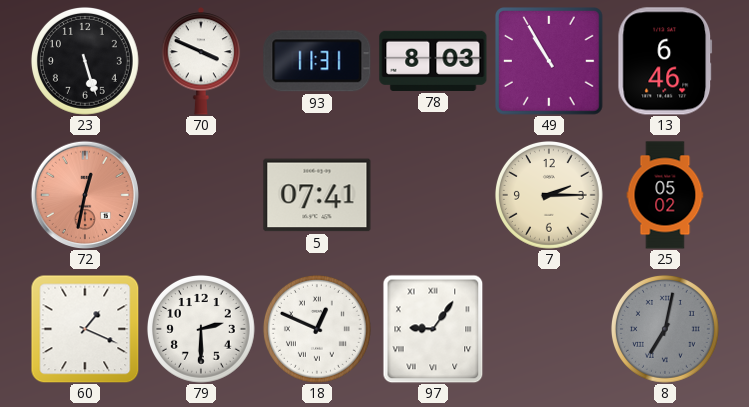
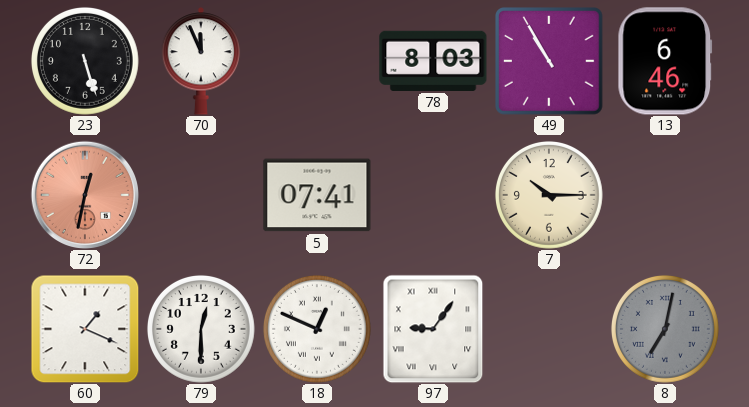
70: 3:49 -> 11:56 (201, 61)
93: 11:31 -> none (317, 61)
7: 2:15 -> 10:15 (549, 195)
25: 05:02 -> none (665, 195)
79: 2:30 -> 12:30 (201, 329)
